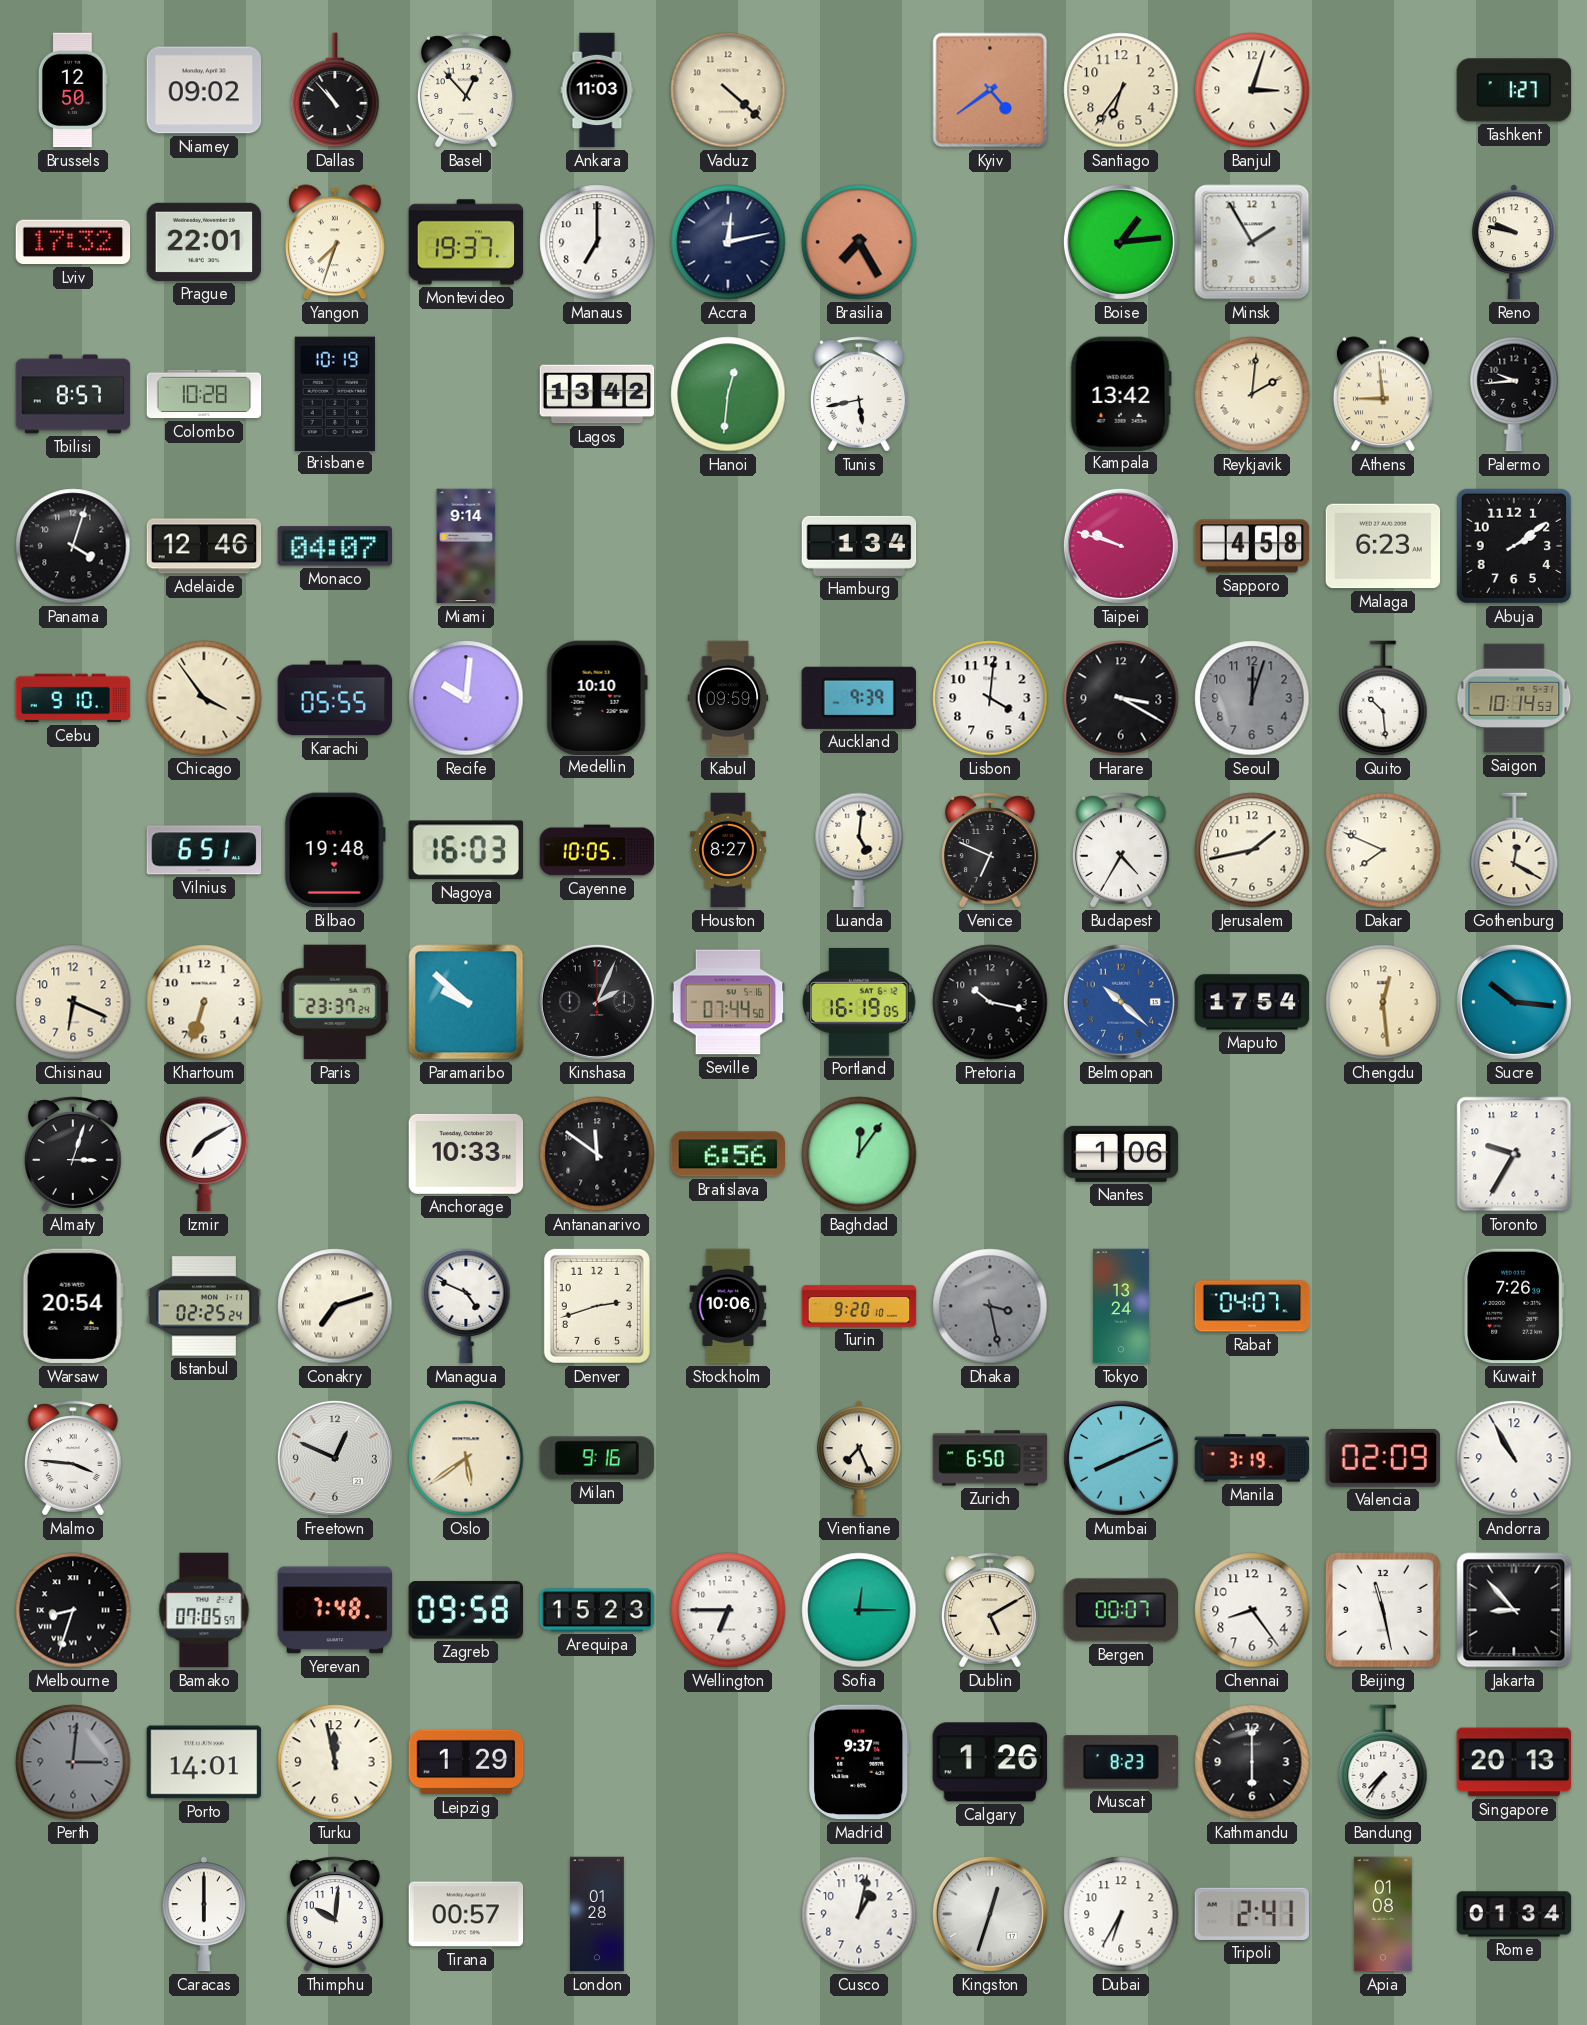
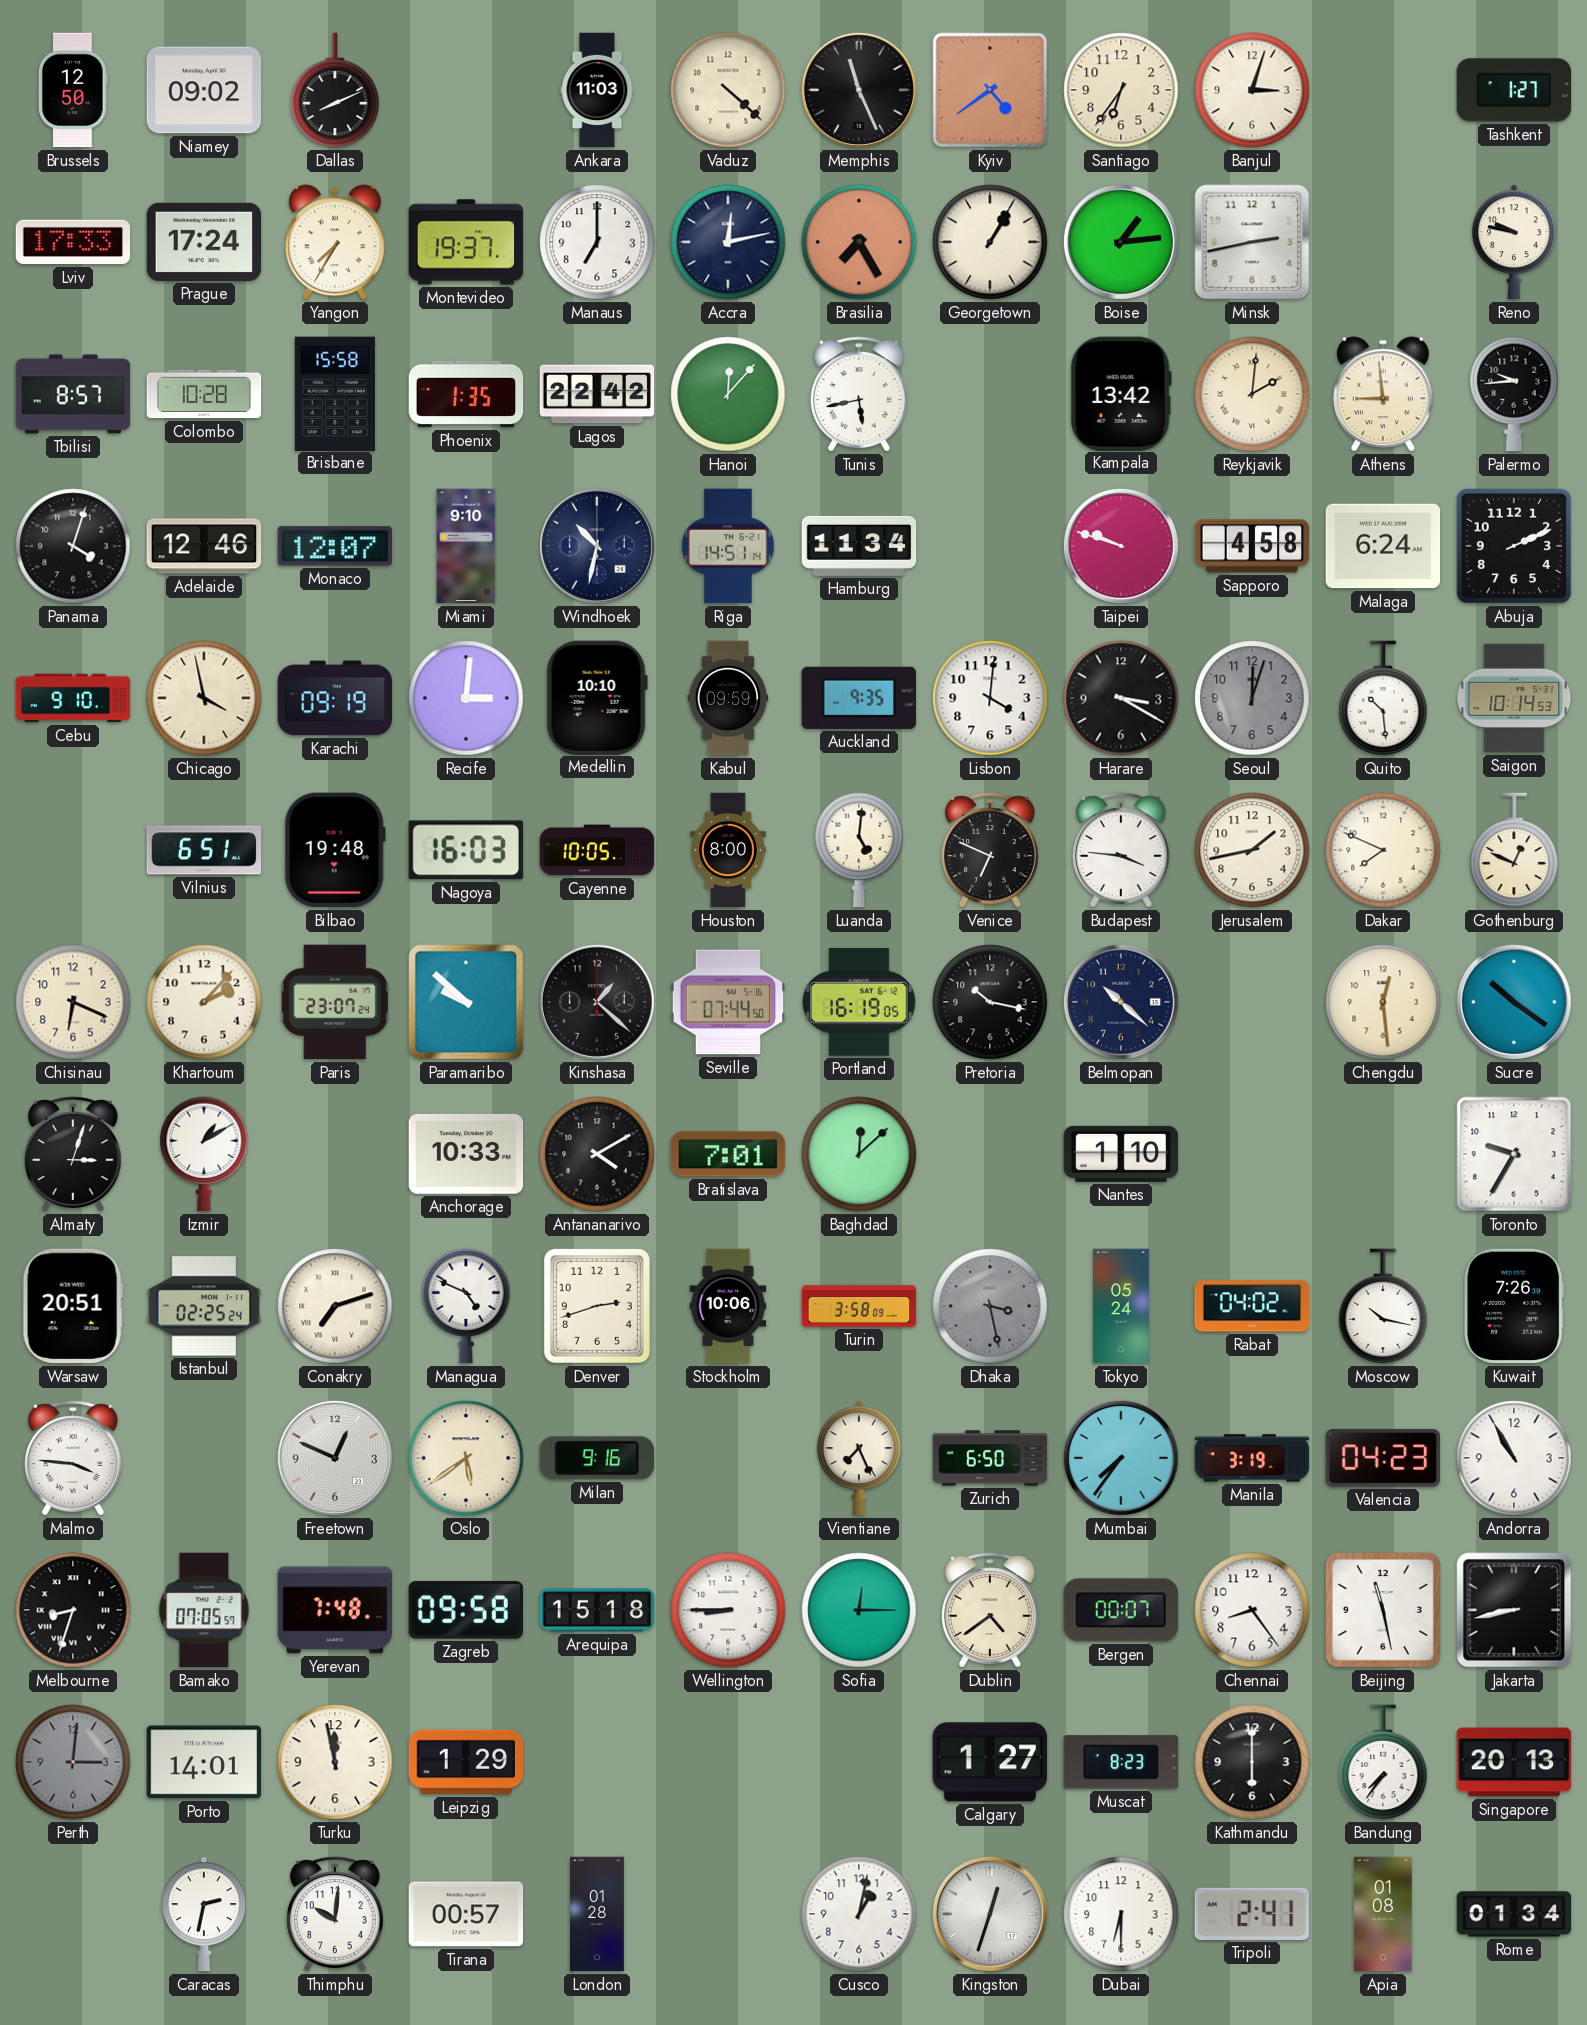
Dallas: 10:53 -> 8:11 (335, 90)
Basel: 12:53 -> none (466, 90)
Memphis: none -> 11:26 (859, 90)
Lviv: 17:32 -> 17:33 (73, 242)
Prague: 22:01 -> 17:24 (204, 242)
Yangon: 7:33 -> 7:35 (335, 242)
Georgetown: none -> 1:05 (990, 242)
Minsk: 1:55 -> 2:43 (1252, 242)
Brisbane: 10:19 -> 15:58 (335, 393)
Phoenix: none -> 1:35 (466, 394)
Lagos: 13:42 -> 22:42 (597, 394)
Hanoi: 12:31 -> 12:07 (728, 394)
Monaco: 04:07 -> 12:07 (335, 546)
Miami: 9:14 -> 9:10 (466, 546)
Windhoek: none -> 10:32 (597, 546)
Riga: none -> 14:51 (729, 546)
Hamburg: 1:34 -> 11:34 (859, 546)
Malaga: 6:23 -> 6:24 (1383, 546)
Abuja: 2:09 -> 2:11 (1514, 546)
Chicago: 3:54 -> 3:58 (204, 698)
Karachi: 05:55 -> 09:19 (335, 698)
Recife: 10:01 -> 3:01 (466, 698)
Auckland: 9:39 -> 9:35 (858, 698)
Houston: 8:27 -> 8:00 (729, 850)
Budapest: 4:35 -> 3:46 (1121, 850)
Gothenburg: 12:20 -> 12:49 (1514, 850)
Khartoum: 6:33 -> 2:07 (204, 1002)
Paris: 23:37 -> 23:07 (335, 1002)
Kinshasa: 2:04 -> 1:22 (597, 1002)
Belmopan dial: blue -> navy (1121, 1002)
Maputo: 17:54 -> none (1252, 1002)
Sucre: 10:16 -> 10:21 (1514, 1002)
Izmir: 7:10 -> 1:10 (204, 1154)
Antananarivo: 11:51 -> 4:10 (597, 1154)
Bratislava: 6:56 -> 7:01 (728, 1154)
Baghdad: 12:06 -> 12:08 (859, 1154)
Nantes: 1:06 -> 1:10 (1121, 1154)
Warsaw: 20:54 -> 20:51 (73, 1306)
Turin: 9:20 -> 3:58 (859, 1306)
Tokyo: 13:24 -> 05:24 (1121, 1306)
Rabat: 04:07 -> 04:02 (1252, 1306)
Moscow: none -> 10:17 (1383, 1306)
Mumbai: 8:11 -> 7:36 (1121, 1458)
Valencia: 02:09 -> 04:23 (1382, 1458)
Arequipa: 15:23 -> 15:18 (597, 1610)
Wellington: 6:45 -> 8:45 (728, 1610)
Dublin: 5:10 -> 4:39 (990, 1610)
Jakarta: 8:53 -> 8:43 (1514, 1610)
Madrid: 9:37 -> none (859, 1762)
Calgary: 1:26 -> 1:27 (989, 1762)
Caracas: 6:00 -> 2:32 (205, 1914)
Dubai: 6:35 -> 6:30 (1121, 1914)
